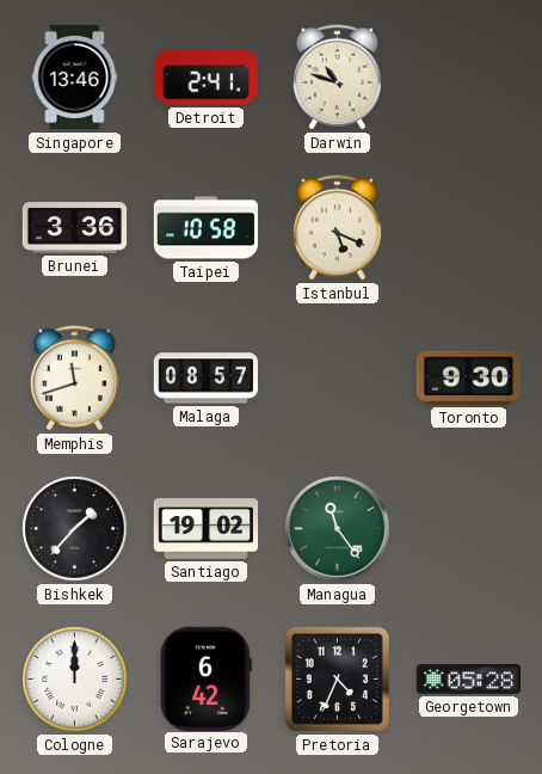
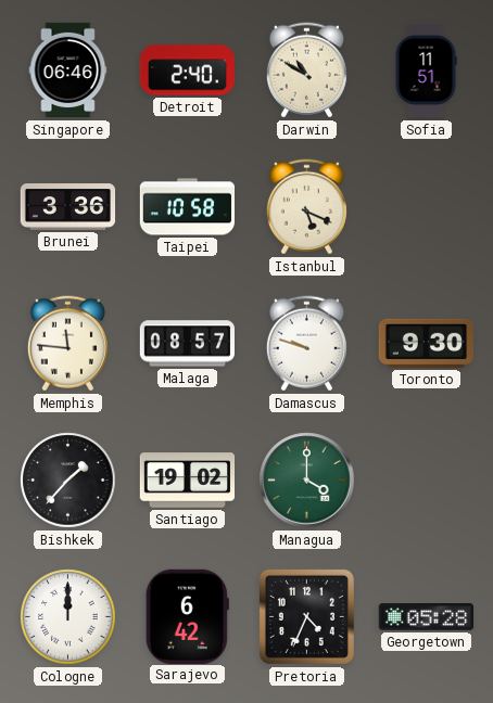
Singapore: 13:46 -> 06:46 (68, 71)
Detroit: 2:41 -> 2:40 (187, 71)
Darwin: 10:48 -> 10:50 (306, 71)
Sofia: none -> 11:51 (426, 71)
Memphis: 11:42 -> 11:46 (67, 344)
Damascus: none -> 9:48 (306, 344)
Managua: 11:24 -> 4:00 (307, 481)
